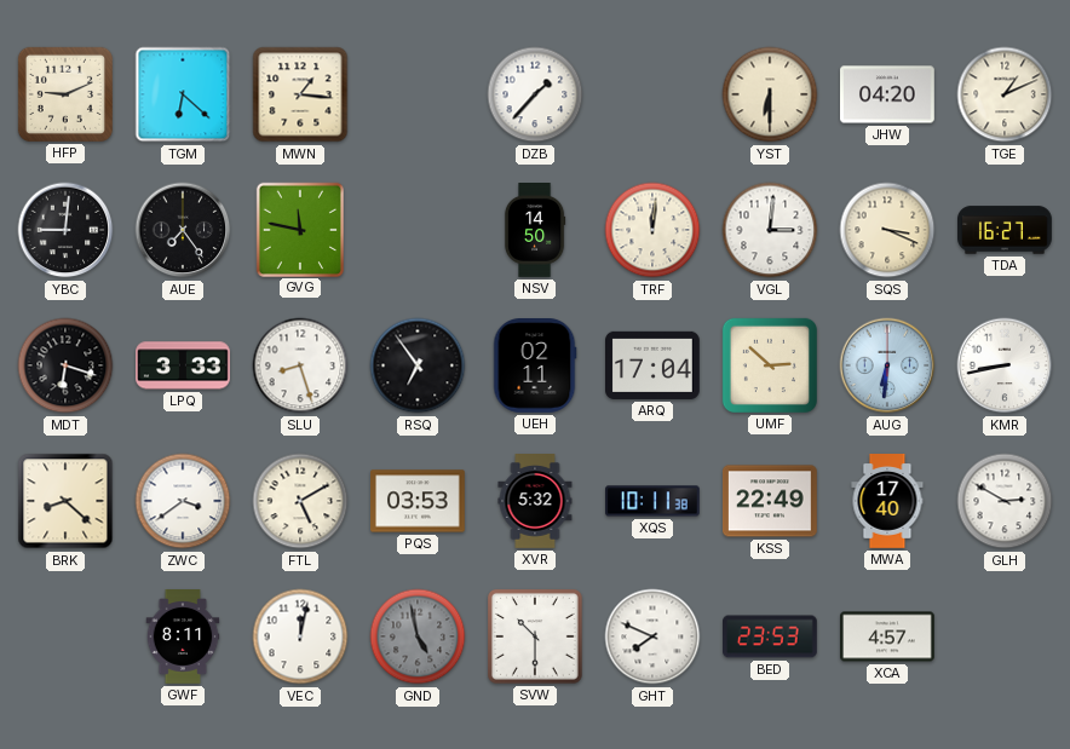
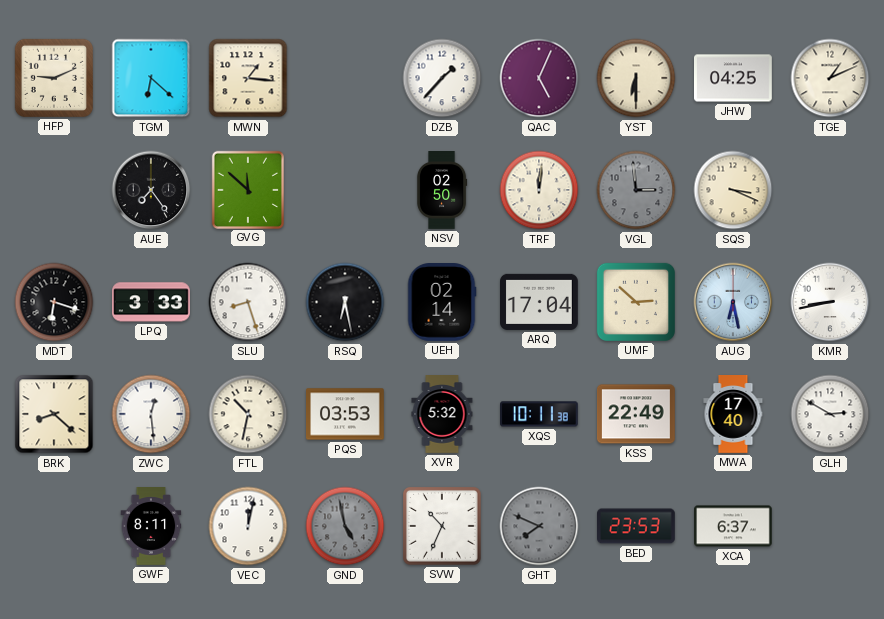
QAC: none -> 5:04 (539, 78)
JHW: 04:20 -> 04:25 (734, 78)
YBC: 9:01 -> none (65, 230)
GVG: 11:47 -> 11:52 (247, 189)
NSV: 14:50 -> 02:50 (442, 191)
VGL: 3:01 -> 2:59 (636, 190)
VGL dial: white -> grey (636, 190)
TDA: 16:27 -> none (1006, 230)
RSQ: 6:54 -> 6:28 (345, 302)
UEH: 02:11 -> 02:14 (442, 303)
AUG: 6:31 -> 6:28 (733, 302)
ZWC: 3:39 -> 12:29 (151, 414)
FTL: 5:10 -> 10:32 (248, 414)
SVW: 10:30 -> 10:34 (443, 526)
GHT dial: white -> grey (539, 526)
XCA: 4:57 -> 6:37 (734, 526)
